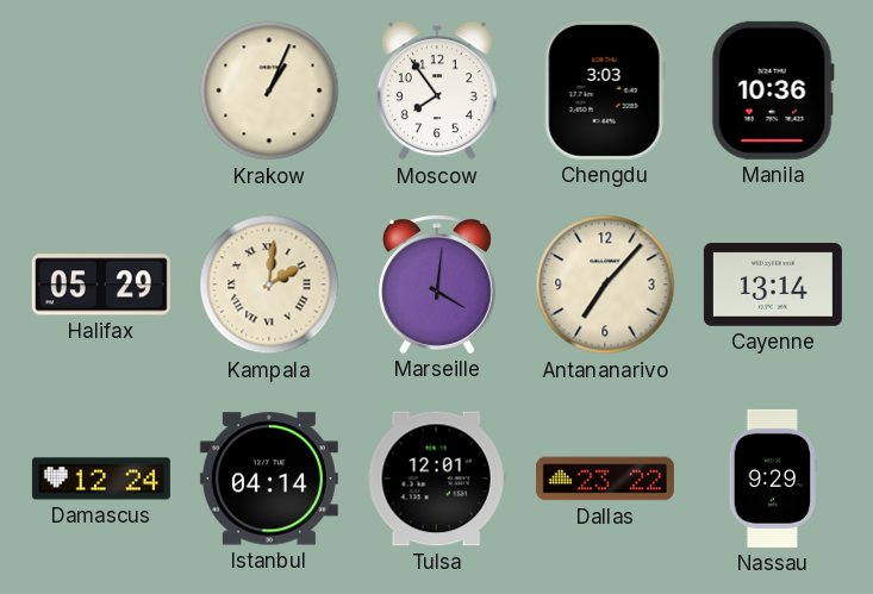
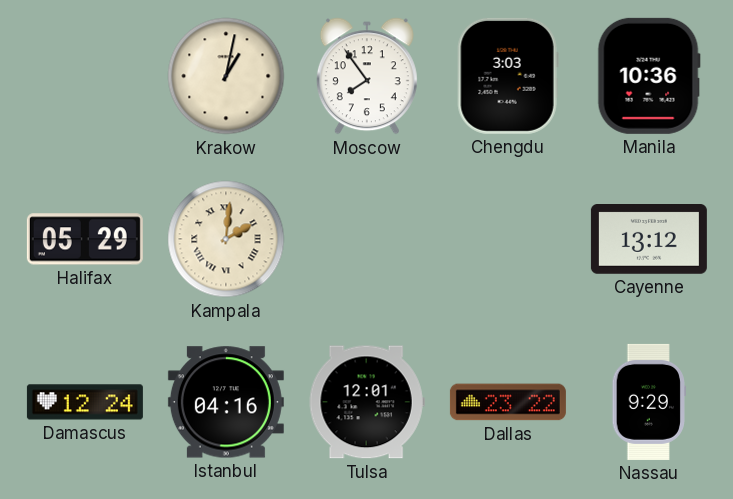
Krakow: 1:04 -> 1:02 (226, 76)
Marseille: 4:01 -> none (437, 285)
Antananarivo: 7:07 -> none (605, 285)
Cayenne: 13:14 -> 13:12 (649, 240)
Istanbul: 04:14 -> 04:16 (226, 402)
